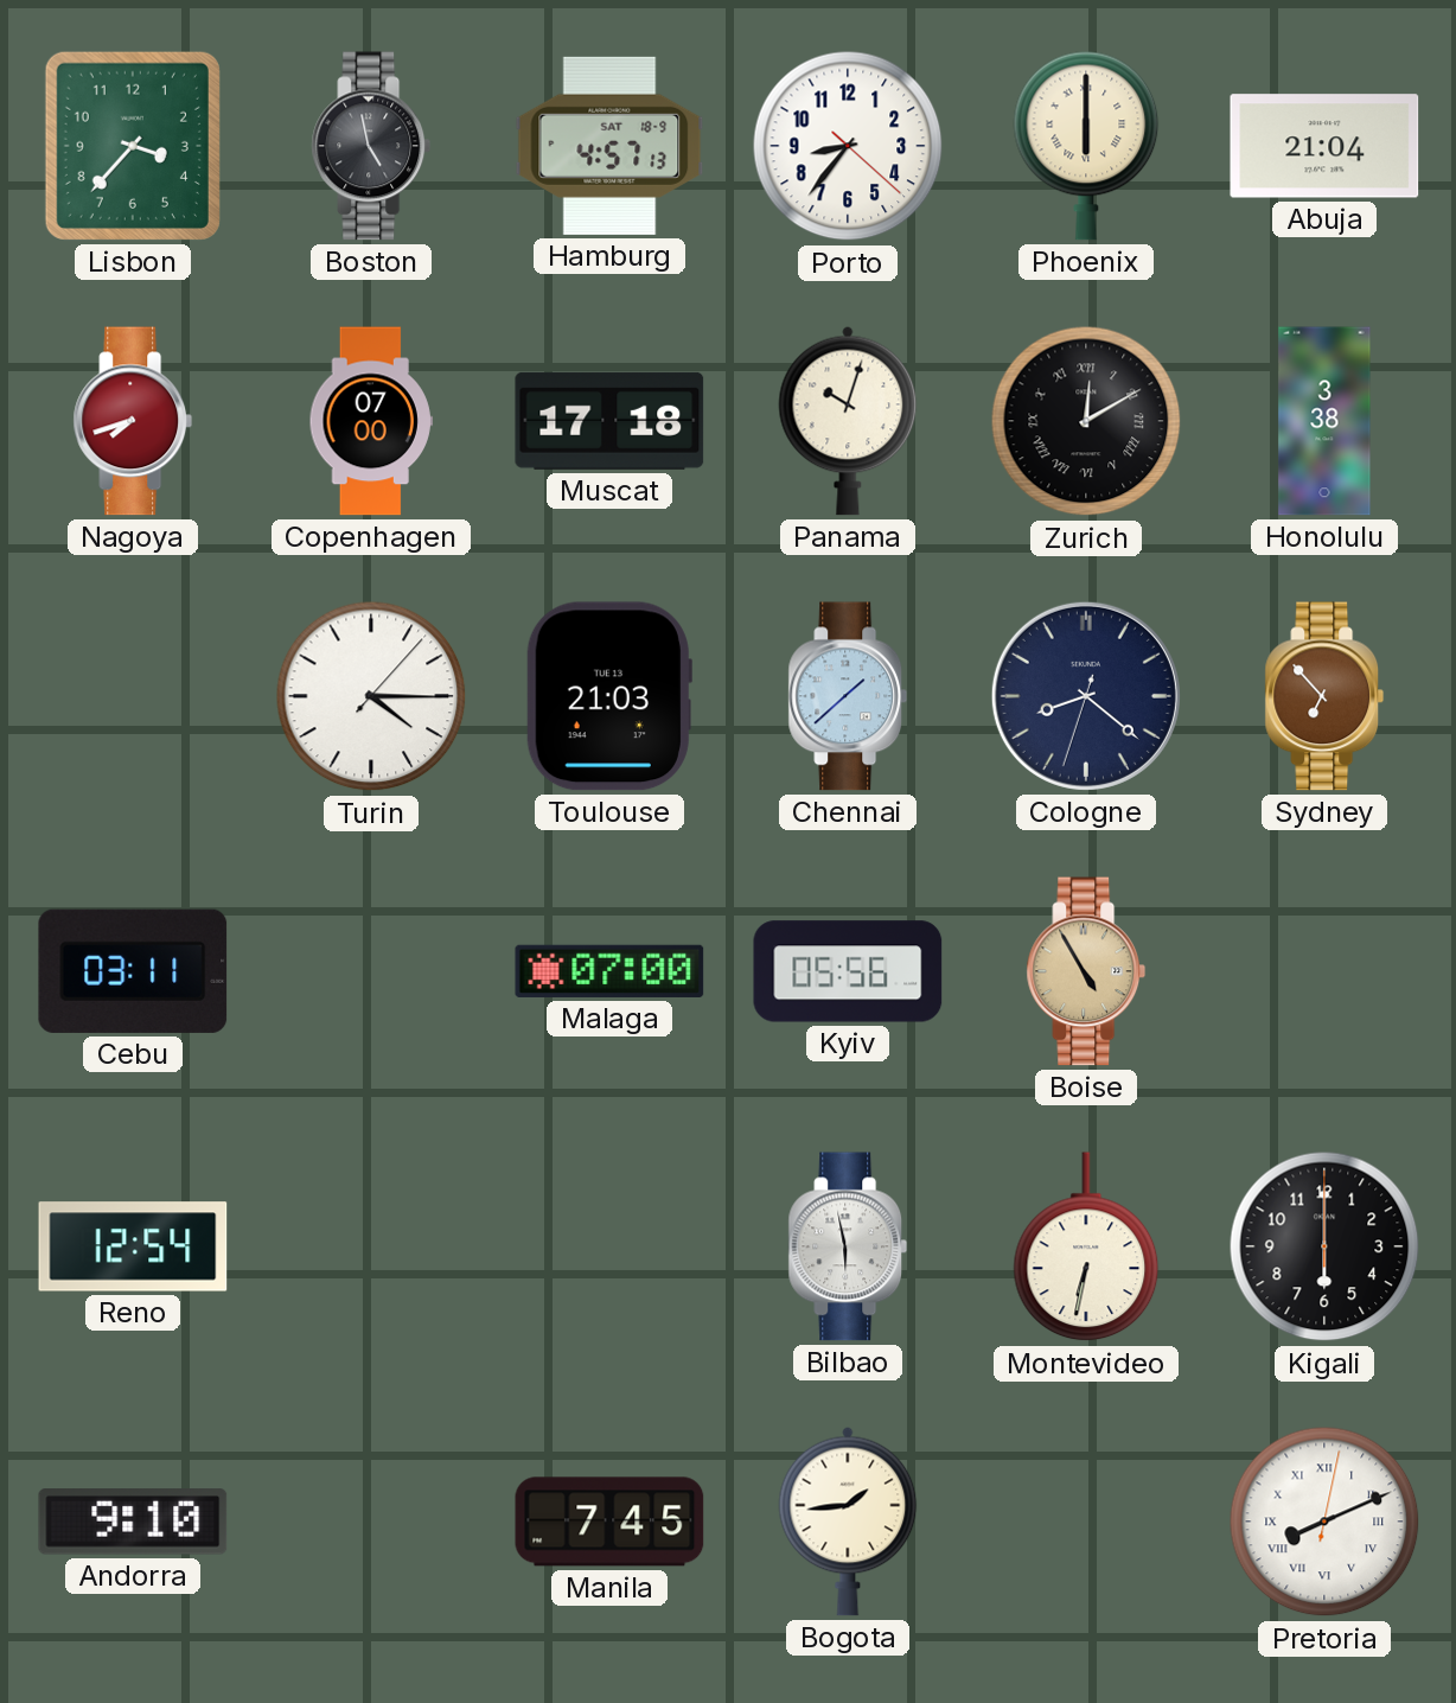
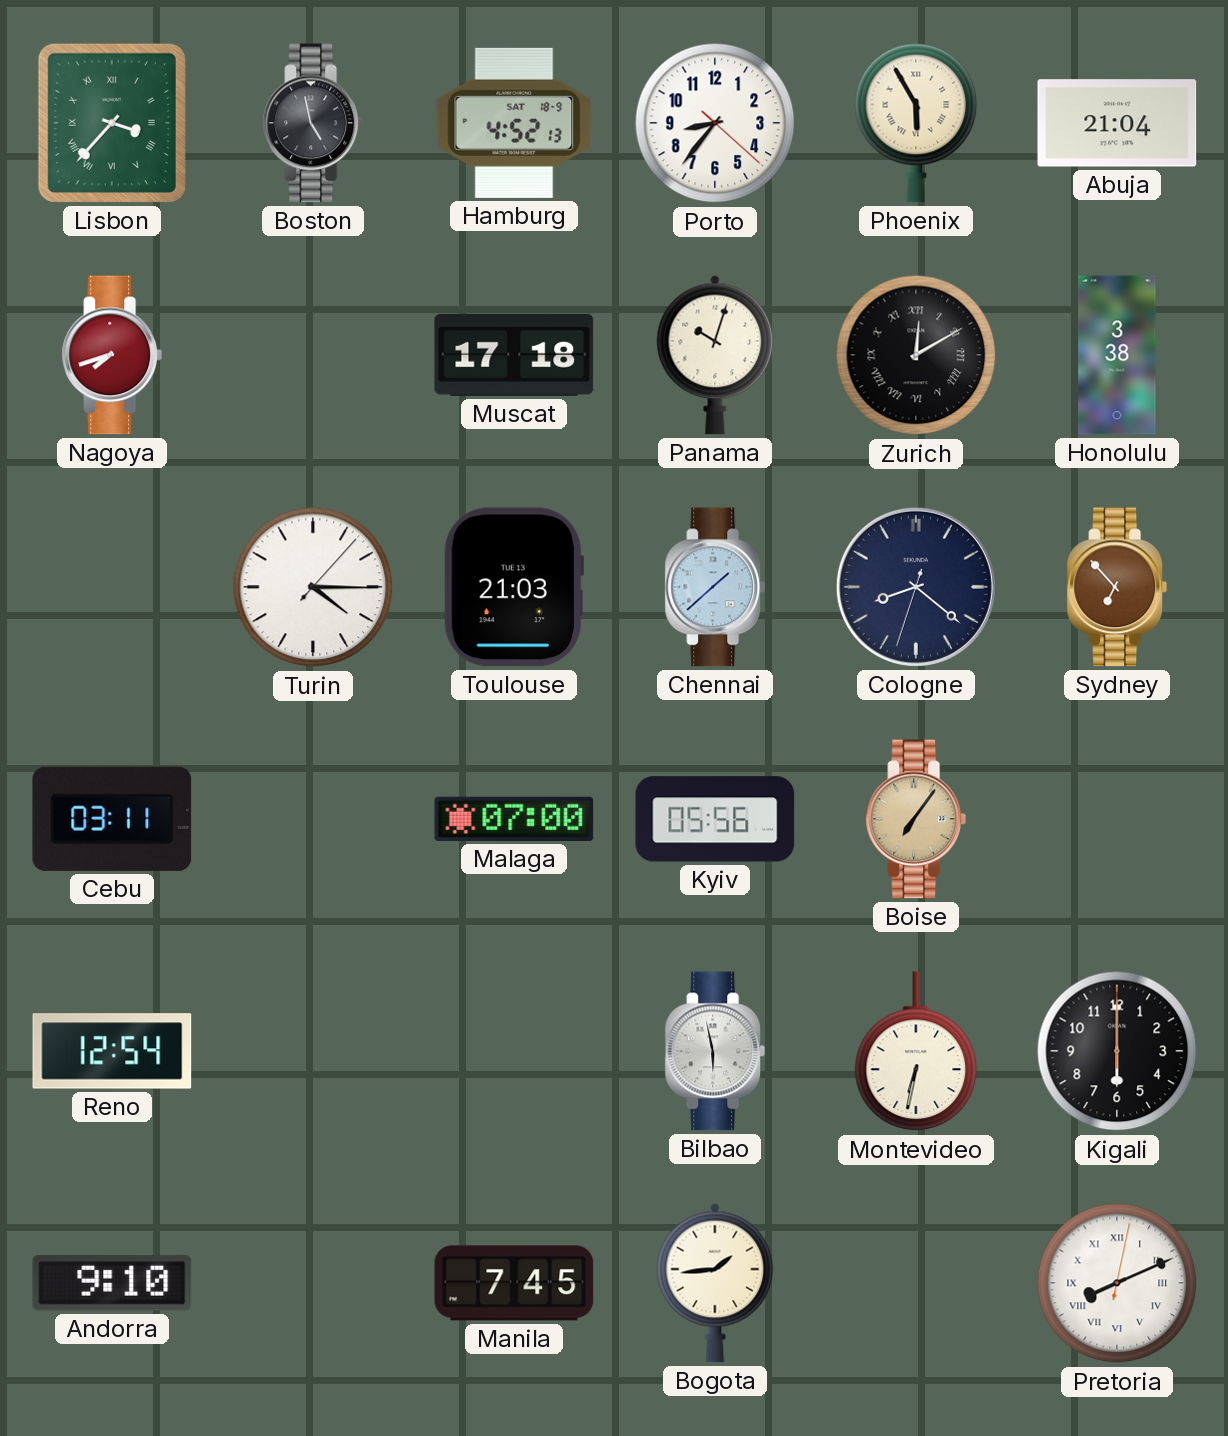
Lisbon numerals: Arabic -> Roman (112, 123)
Hamburg: 4:57 -> 4:52 (514, 123)
Phoenix: 6:00 -> 5:55 (916, 123)
Copenhagen: 07:00 -> none (371, 421)
Boise: 4:55 -> 7:06 (916, 819)
